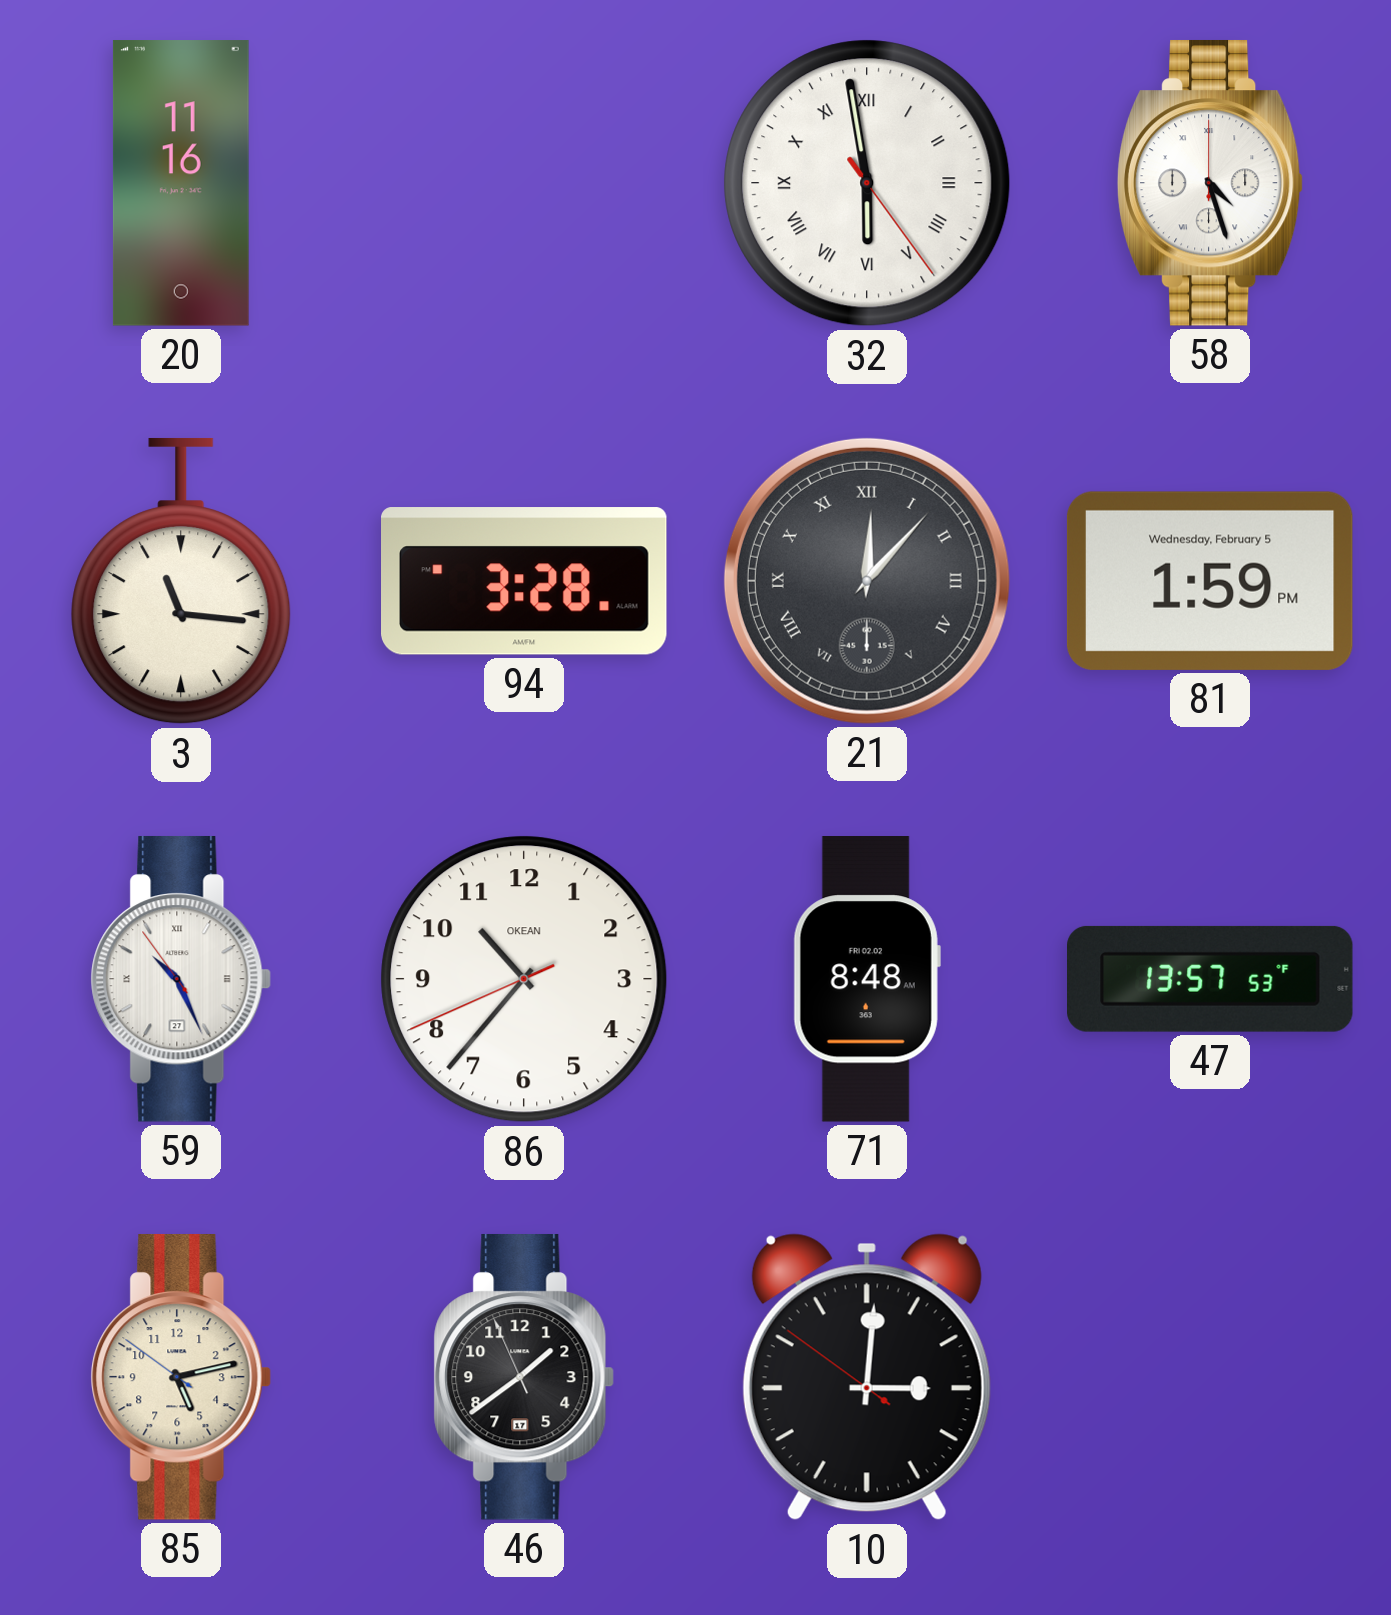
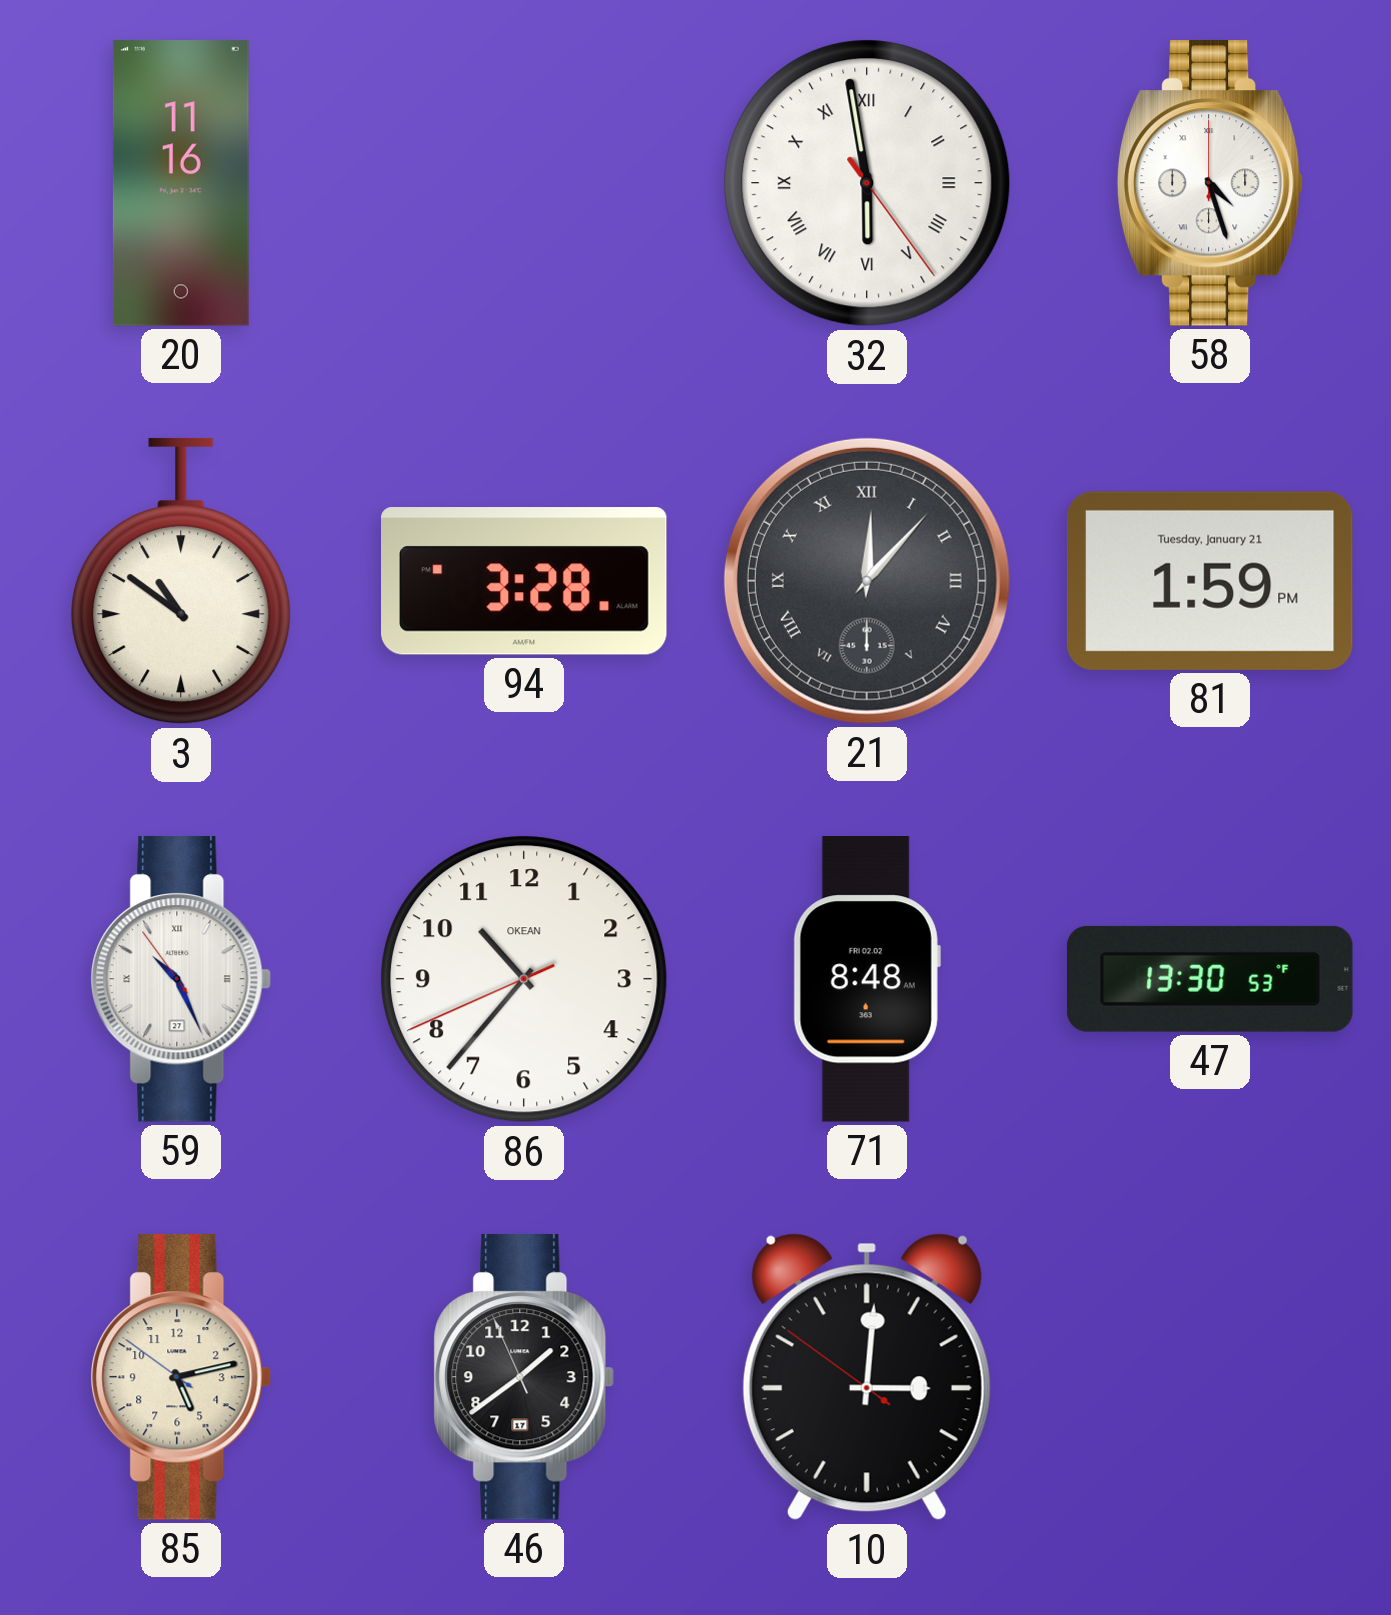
3: 11:16 -> 10:51 (181, 581)
81 date: Wednesday, February 5 -> Tuesday, January 21 (1210, 581)
47: 13:57 -> 13:30 (1211, 979)
